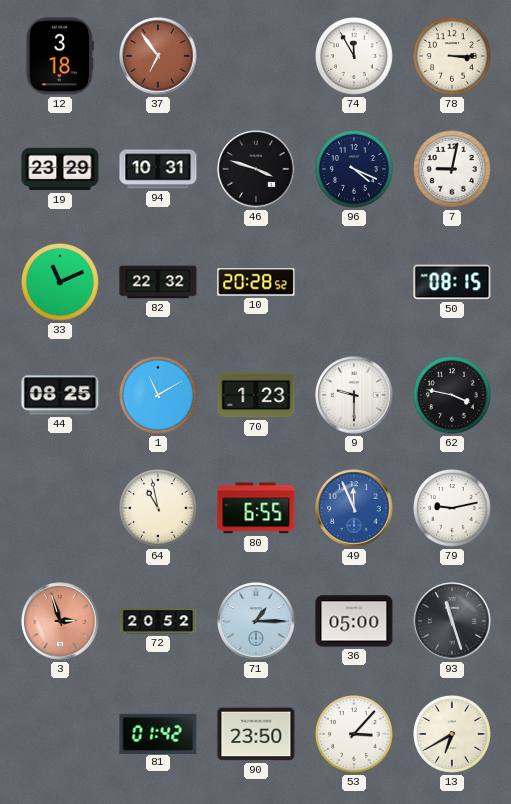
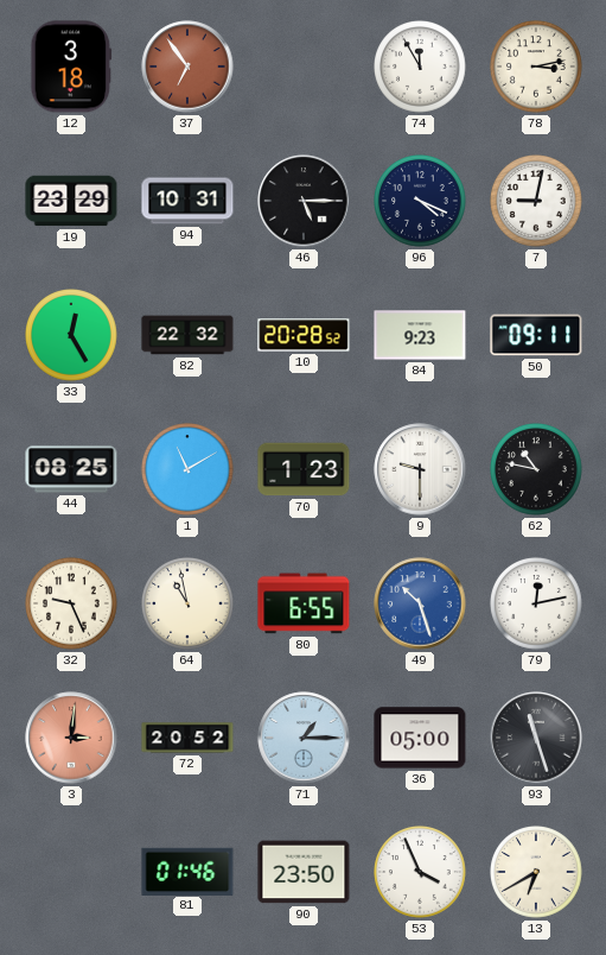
78: 3:15 -> 3:13 (536, 67)
46: 3:48 -> 5:15 (304, 201)
33: 11:11 -> 12:25 (71, 335)
84: none -> 9:23 (420, 335)
50: 08:15 -> 09:11 (536, 335)
62: 3:47 -> 10:47 (536, 469)
32: none -> 9:26 (71, 603)
49: 11:56 -> 10:27 (420, 603)
79: 9:13 -> 12:13 (536, 603)
3: 2:57 -> 3:01 (71, 738)
81: 01:42 -> 01:46 (187, 871)
53: 3:07 -> 3:56 (420, 872)
